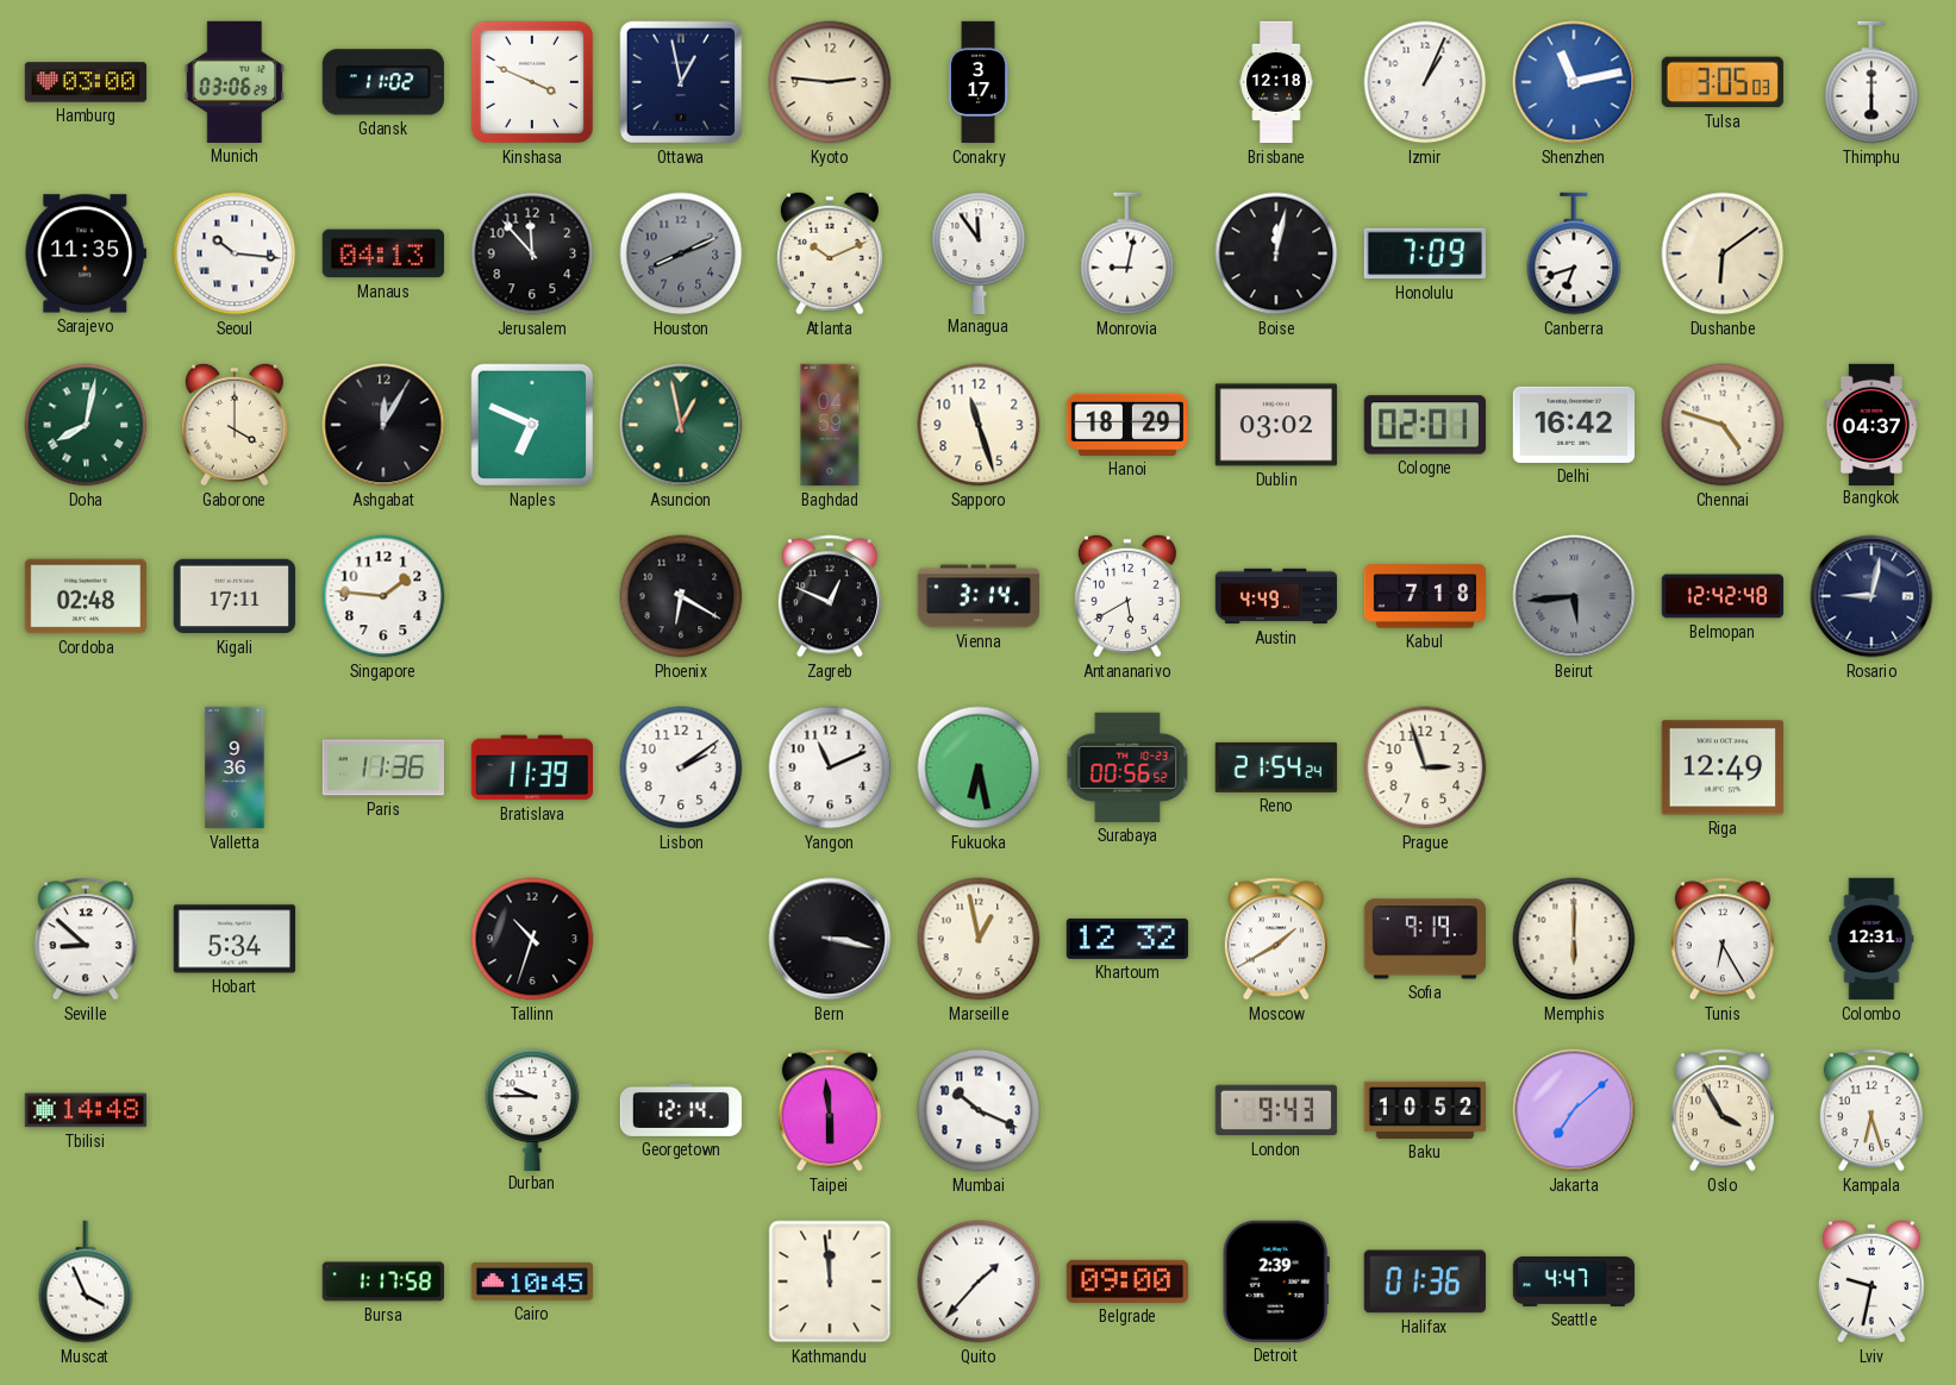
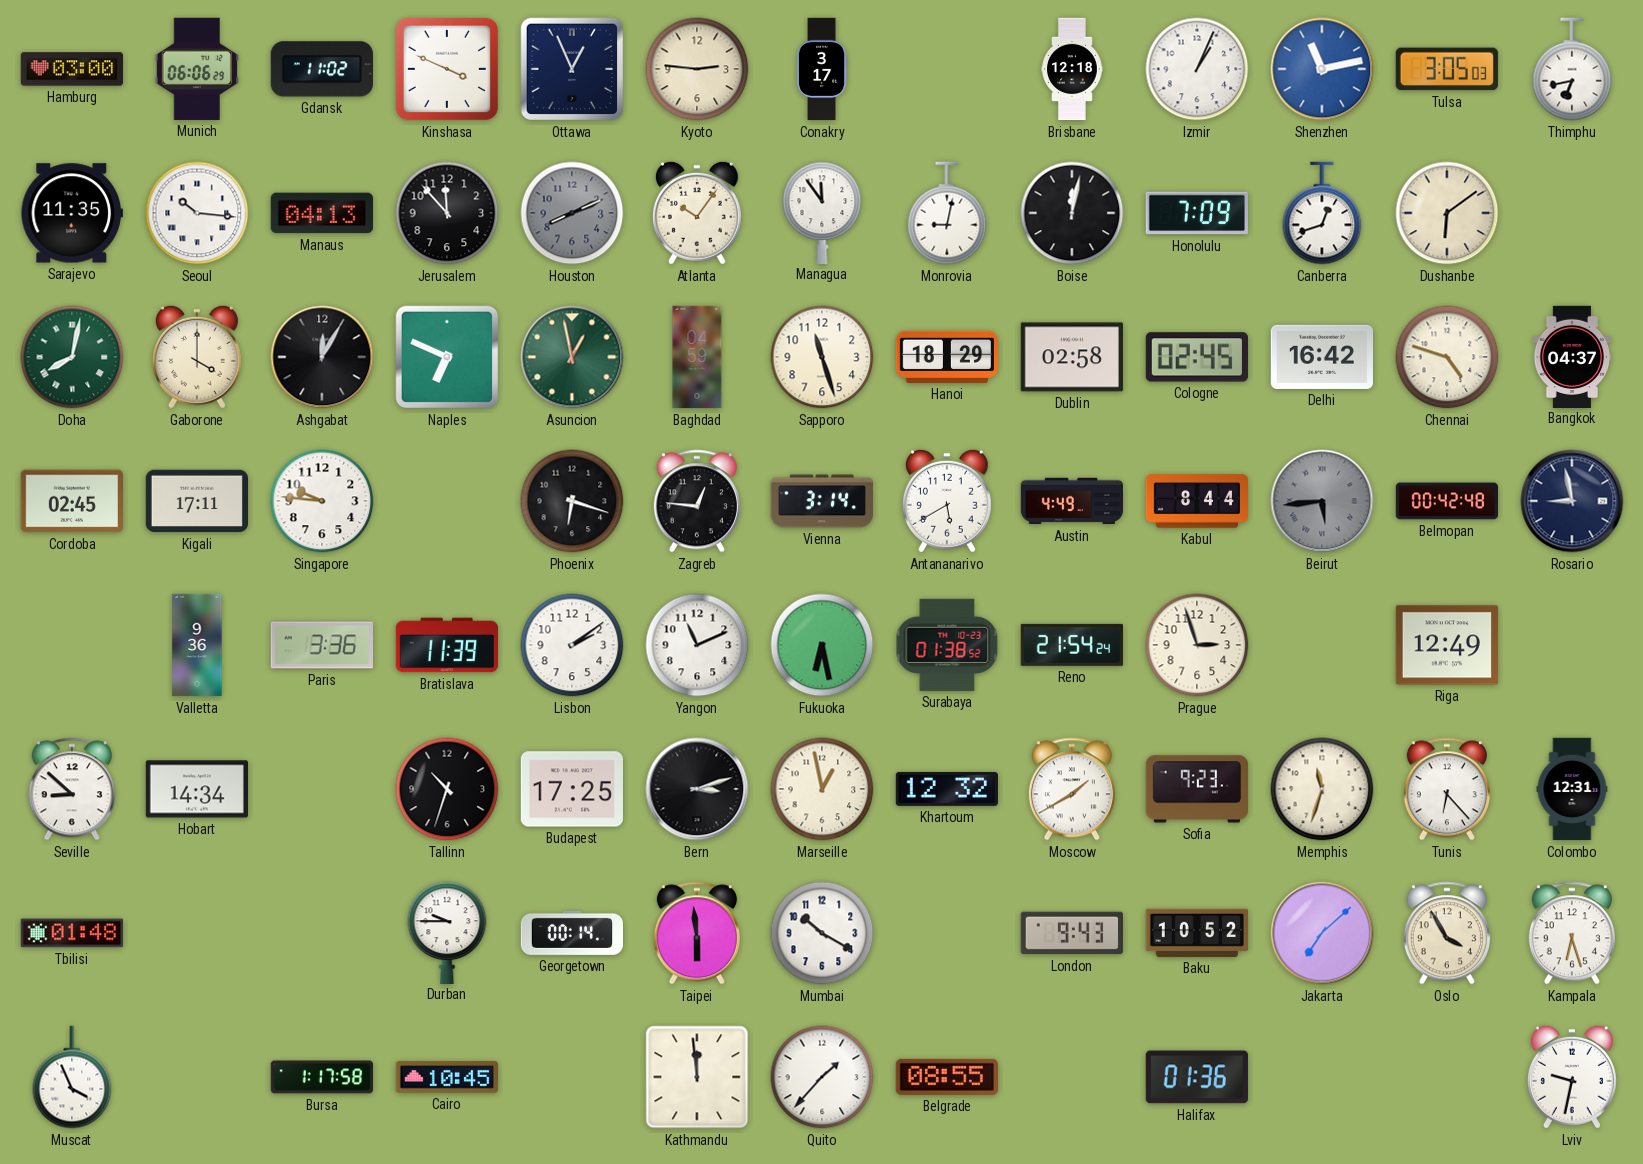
Munich: 03:06 -> 06:06 (196, 69)
Ottawa: 12:58 -> 12:56 (572, 69)
Thimphu: 6:00 -> 6:43 (1572, 69)
Atlanta: 10:11 -> 10:06 (697, 213)
Canberra: 6:42 -> 12:42 (1322, 213)
Dublin: 03:02 -> 02:58 (1072, 357)
Cologne: 02:01 -> 02:45 (1197, 357)
Cordoba: 02:48 -> 02:45 (71, 501)
Singapore: 1:46 -> 9:46 (322, 501)
Phoenix: 6:20 -> 6:18 (572, 501)
Zagreb: 12:49 -> 12:46 (697, 501)
Kabul: 7:18 -> 8:44 (1197, 501)
Belmopan: 12:42 -> 00:42 (1446, 501)
Rosario: 9:02 -> 8:58 (1572, 501)
Paris: 11:36 -> 3:36 (321, 645)
Surabaya: 00:56 -> 01:38 (947, 645)
Hobart: 5:34 -> 14:34 (196, 789)
Budapest: none -> 17:25 (572, 789)
Bern: 3:17 -> 3:12 (697, 789)
Sofia: 9:19 -> 9:23 (1196, 789)
Memphis: 6:00 -> 11:33 (1322, 789)
Tunis: 6:25 -> 6:23 (1447, 789)
Tbilisi: 14:48 -> 01:48 (71, 933)
Georgetown: 12:14 -> 00:14 (571, 933)
Mumbai: 10:19 -> 10:20 (822, 933)
Belgrade: 09:00 -> 08:55 (946, 1077)
Detroit: 2:39 -> none (1276, 1281)
Seattle: 4:47 -> none (1574, 1281)
